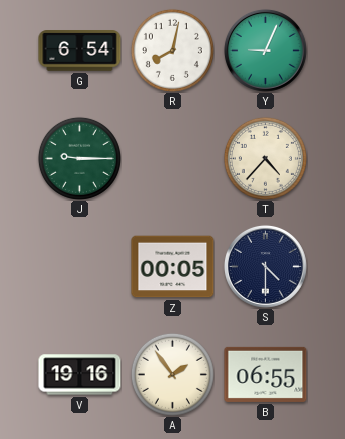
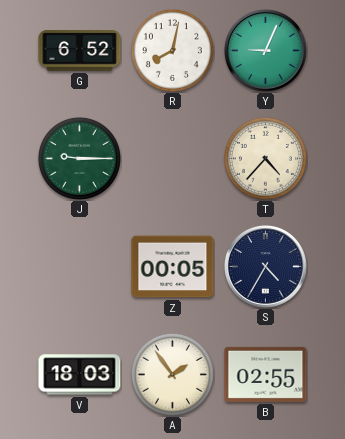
G: 6:54 -> 6:52 (80, 51)
S: 4:30 -> 4:35 (265, 266)
V: 19:16 -> 18:03 (80, 375)
B: 06:55 -> 02:55 (266, 374)
